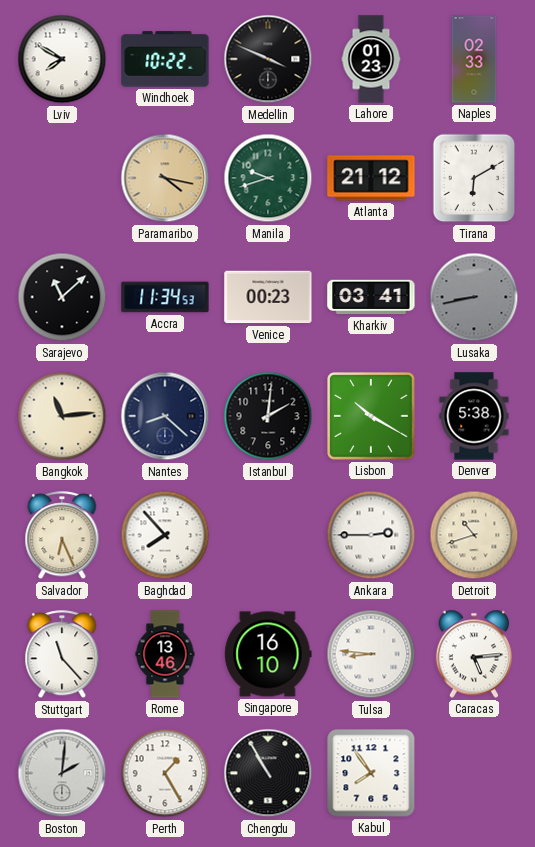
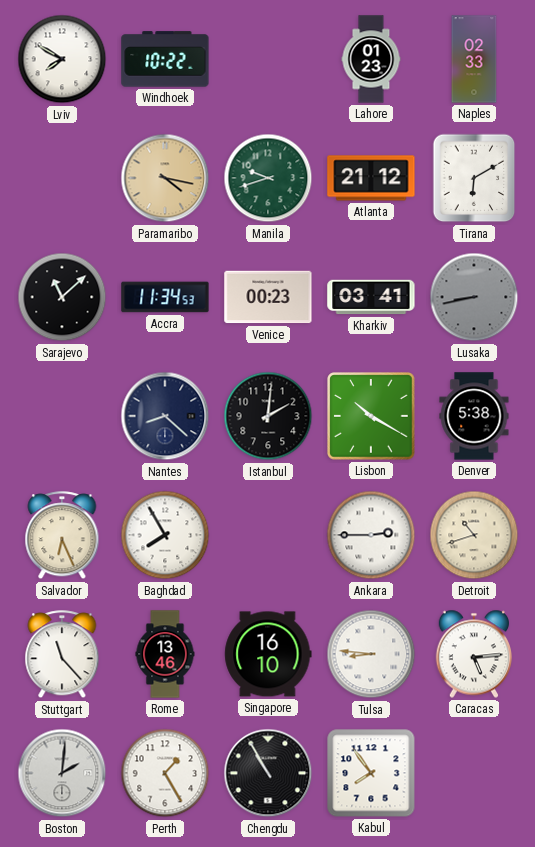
Medellin: 3:49 -> none (268, 59)
Bangkok: 11:14 -> none (62, 416)
Baghdad: 7:53 -> 7:55 (165, 535)
